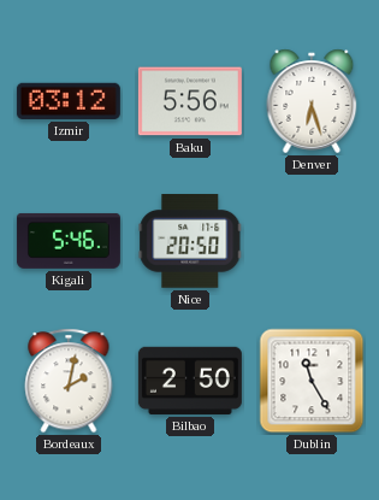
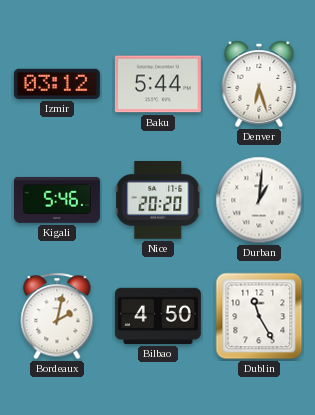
Baku: 5:56 -> 5:44 (158, 84)
Nice: 20:50 -> 20:20 (158, 201)
Durban: none -> 1:01 (259, 200)
Bilbao: 2:50 -> 4:50 (158, 316)
